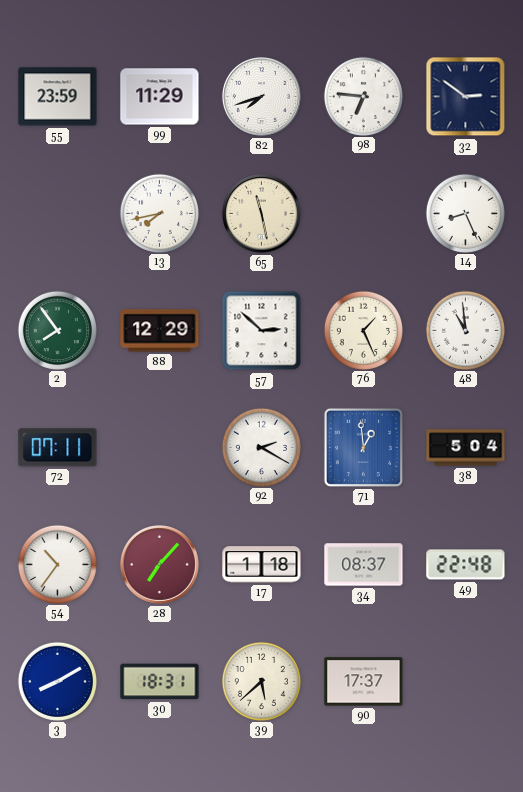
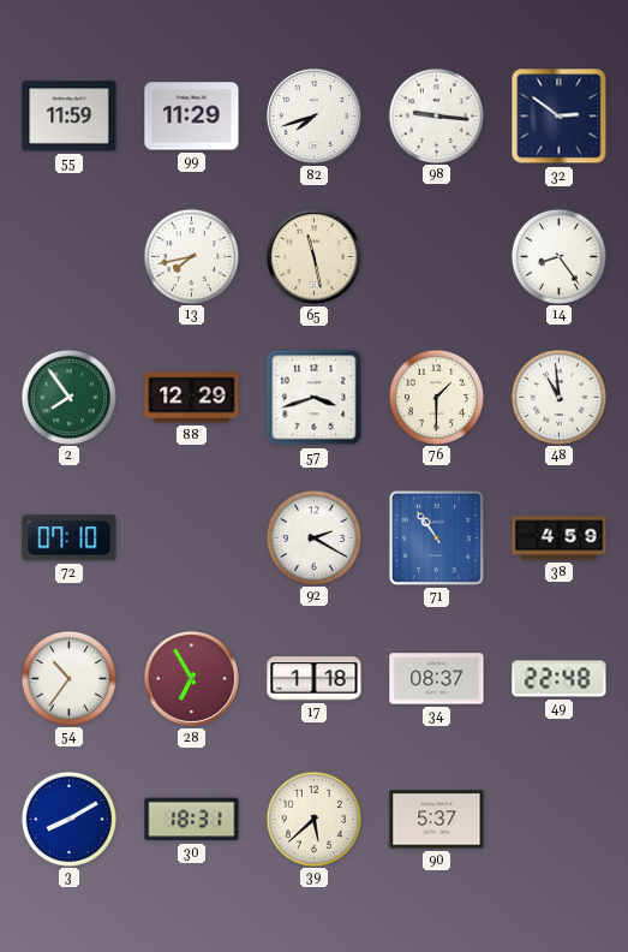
55: 23:59 -> 11:59 (70, 117)
98: 6:46 -> 9:16 (436, 115)
14: 8:26 -> 8:24 (558, 256)
57: 2:52 -> 3:42 (315, 398)
76: 1:26 -> 1:30 (436, 397)
72: 07:11 -> 07:10 (70, 539)
71: 12:59 -> 10:54 (436, 537)
38: 5:04 -> 4:59 (560, 539)
28: 7:07 -> 6:55 (191, 678)
90: 17:37 -> 5:37 (437, 820)
